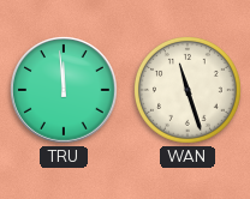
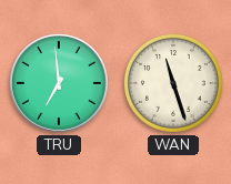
TRU: 11:59 -> 6:59 (60, 84)
